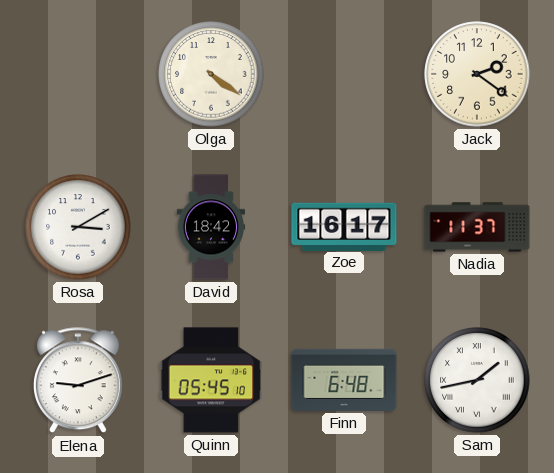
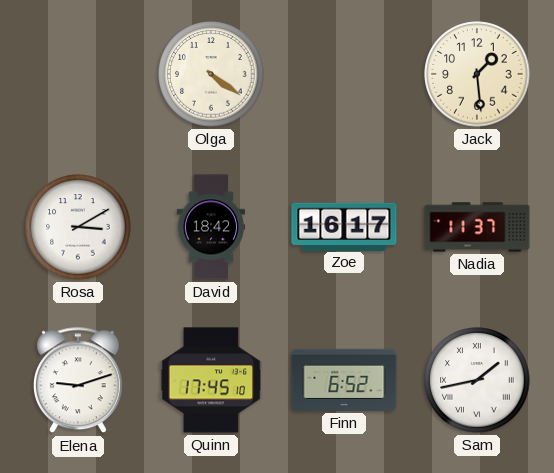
Jack: 2:21 -> 1:29 (477, 74)
Quinn: 05:45 -> 17:45 (211, 380)
Finn: 6:48 -> 6:52 (344, 380)
